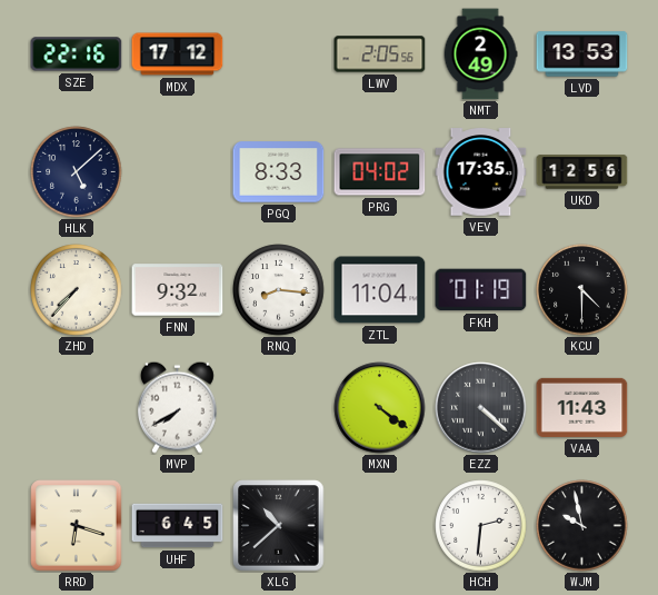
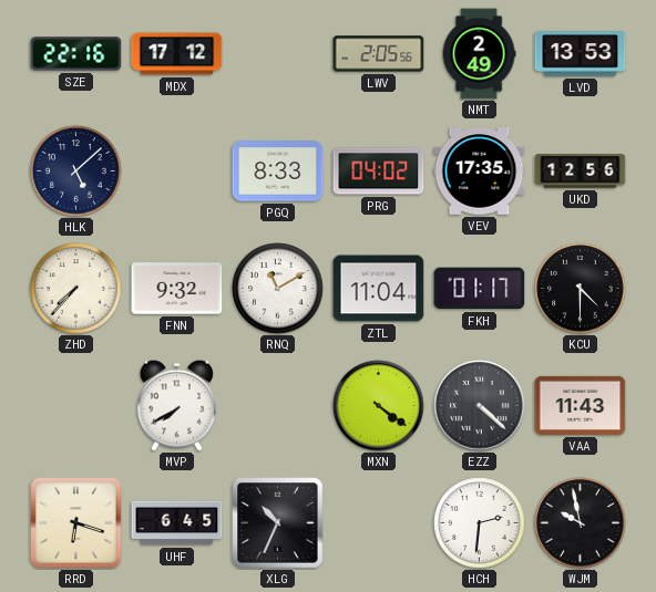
RNQ: 8:16 -> 11:10 (278, 289)
FKH: 01:19 -> 01:17 (480, 289)
XLG: 10:38 -> 10:34 (278, 523)
